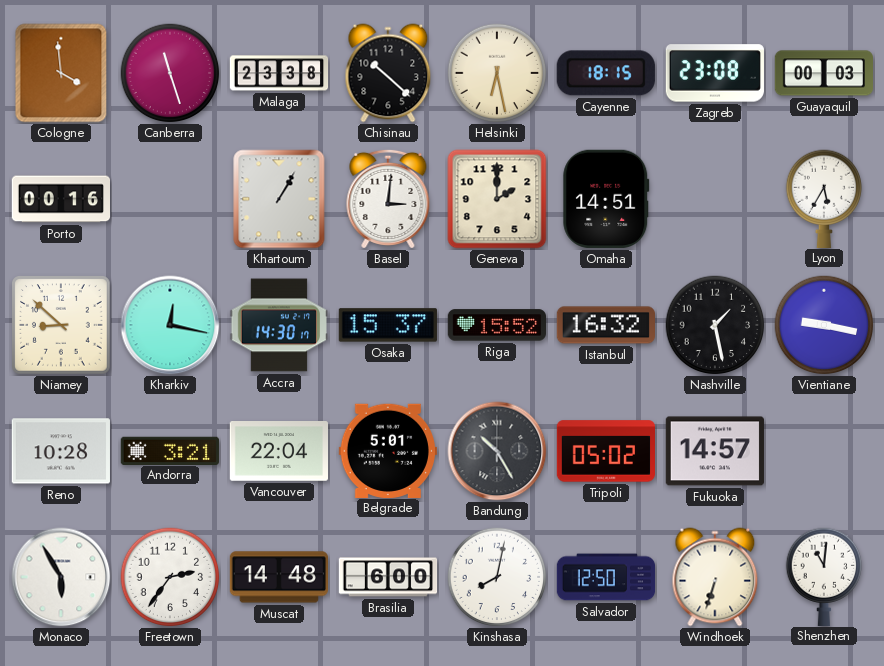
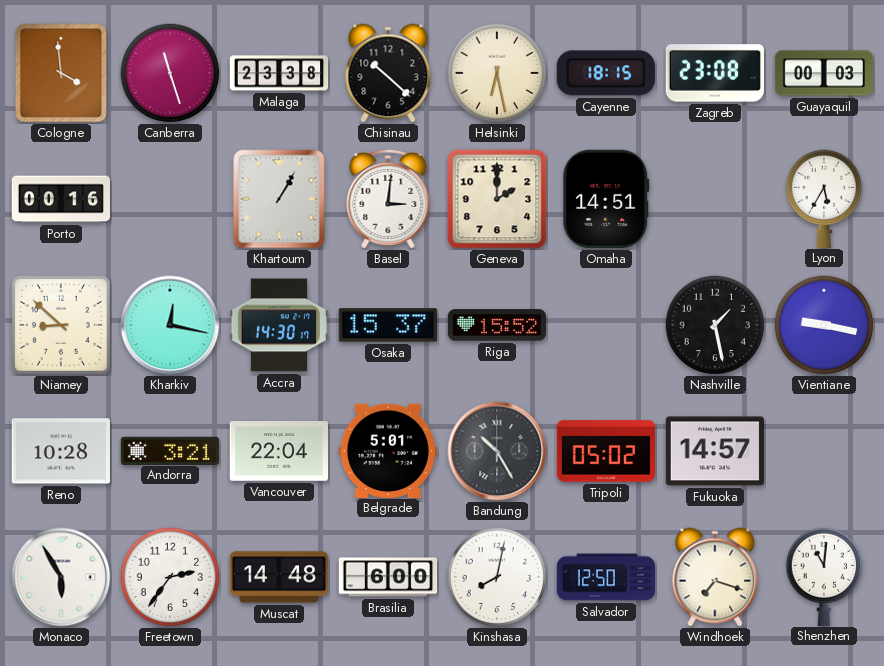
Istanbul: 16:32 -> none (605, 325)
Windhoek: 6:33 -> 7:18 (715, 577)
